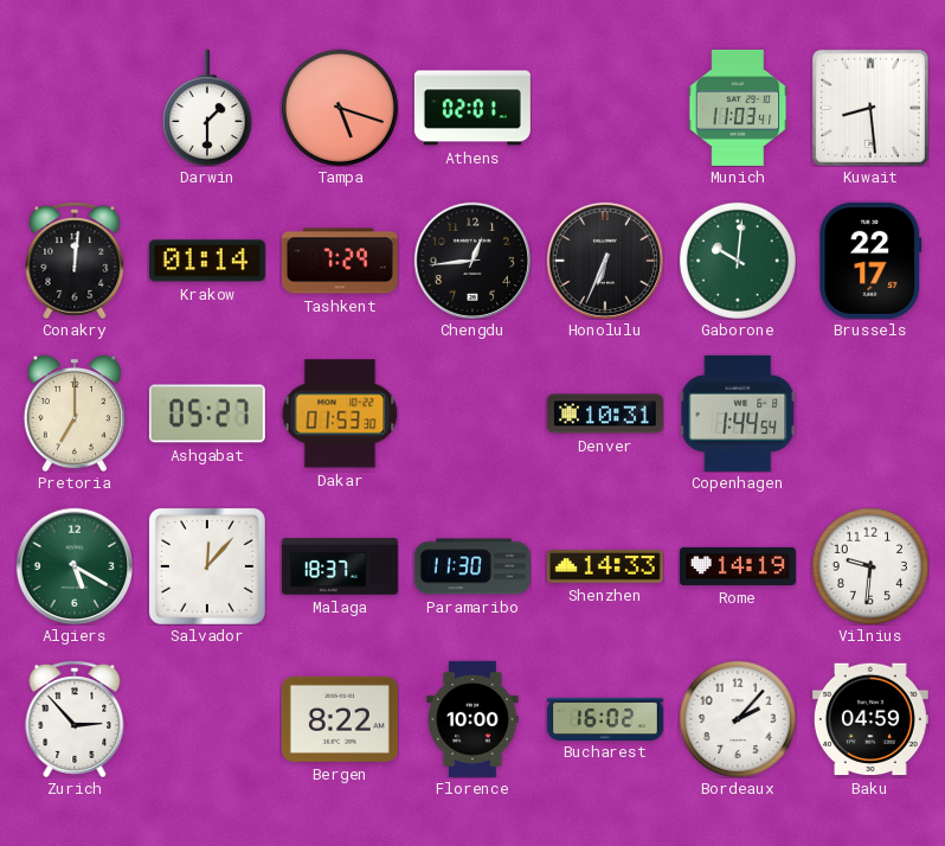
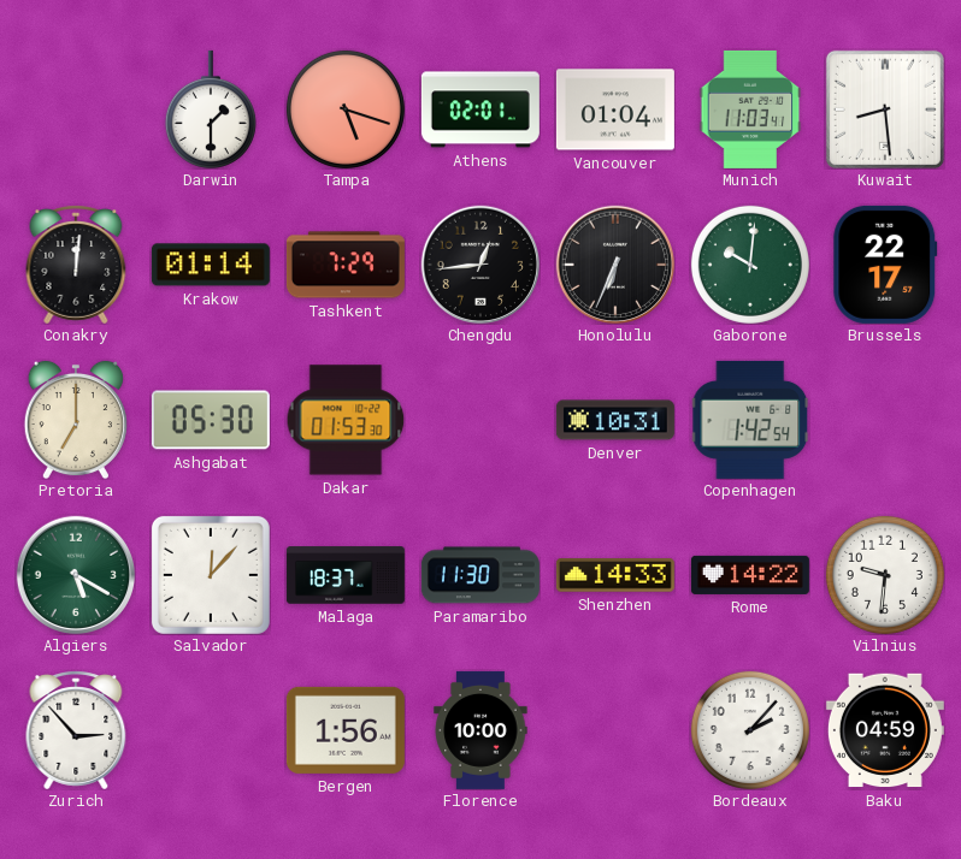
Vancouver: none -> 01:04 (615, 109)
Ashgabat: 05:27 -> 05:30 (211, 420)
Copenhagen: 1:44 -> 1:42 (750, 420)
Rome: 14:19 -> 14:22 (750, 575)
Bergen: 8:22 -> 1:56 (346, 730)
Bucharest: 16:02 -> none (605, 718)
